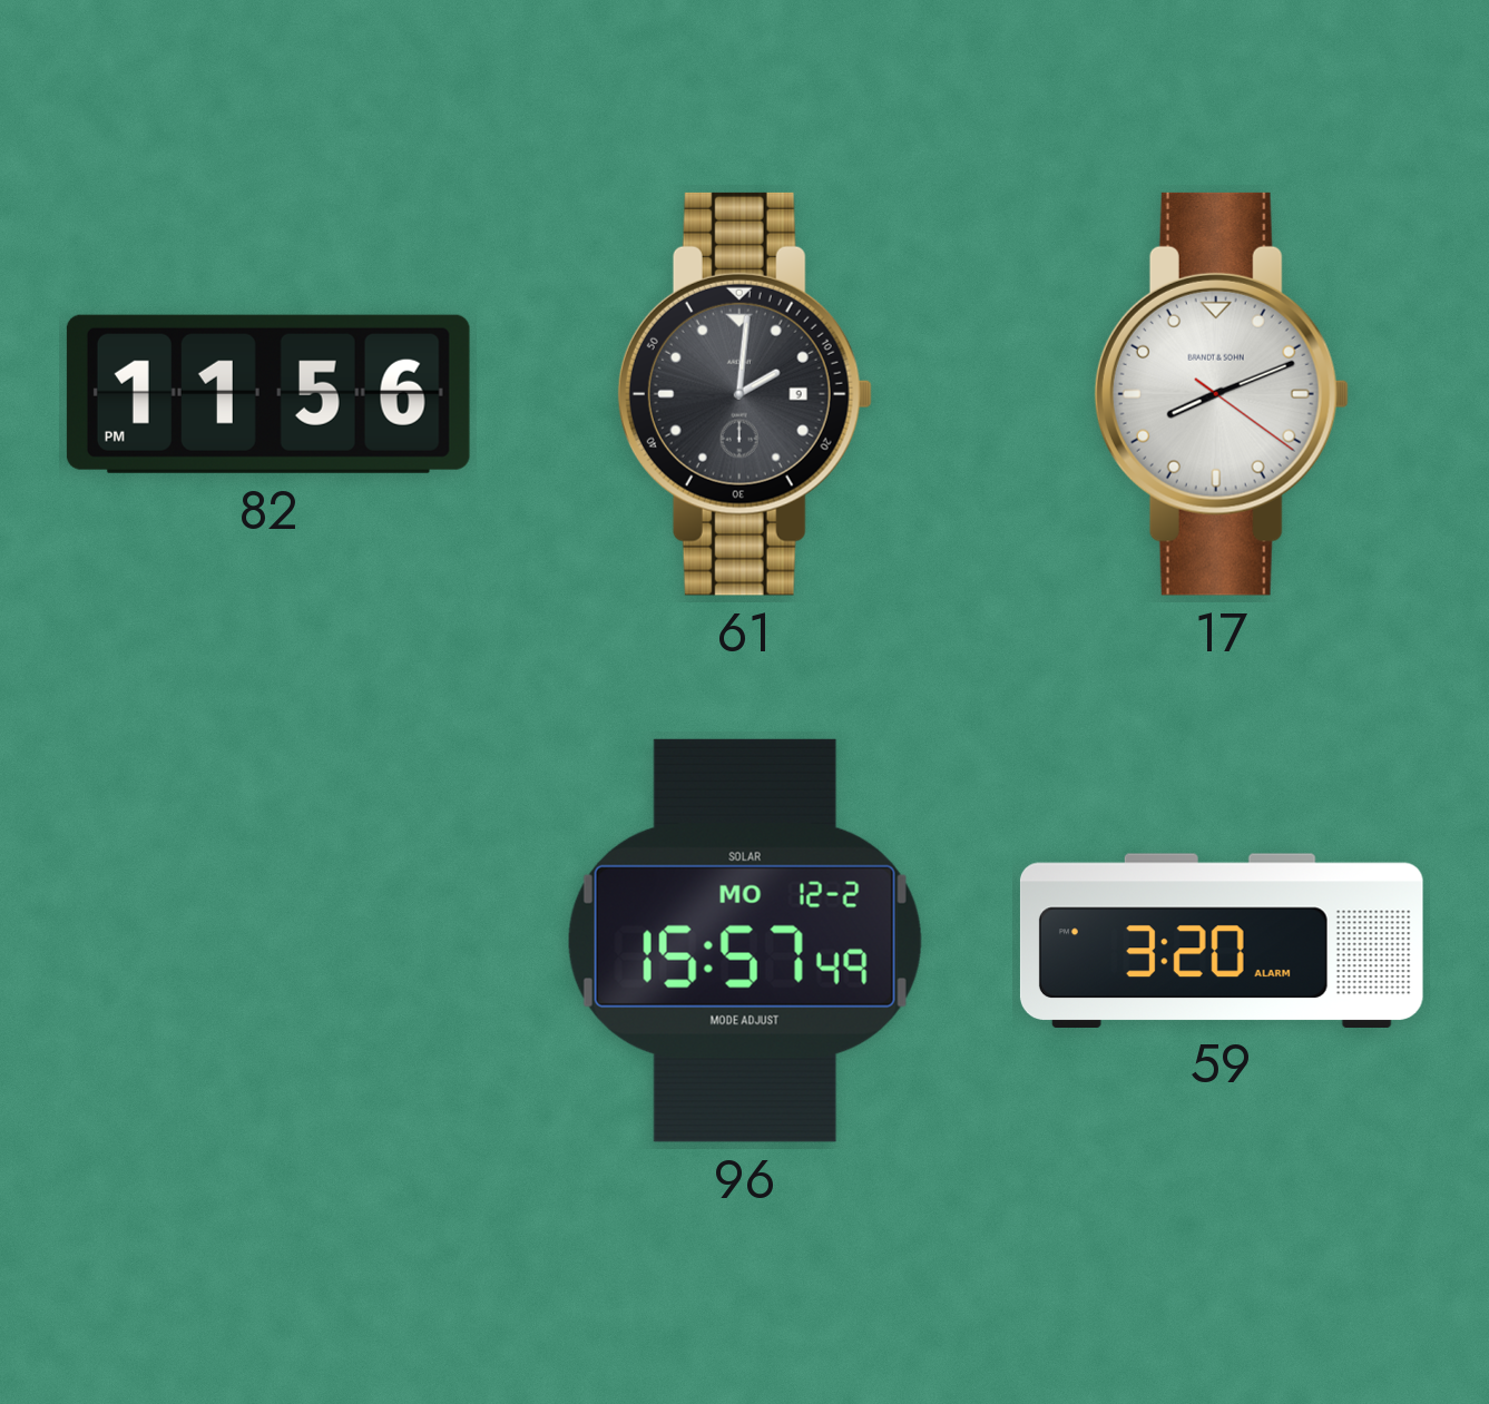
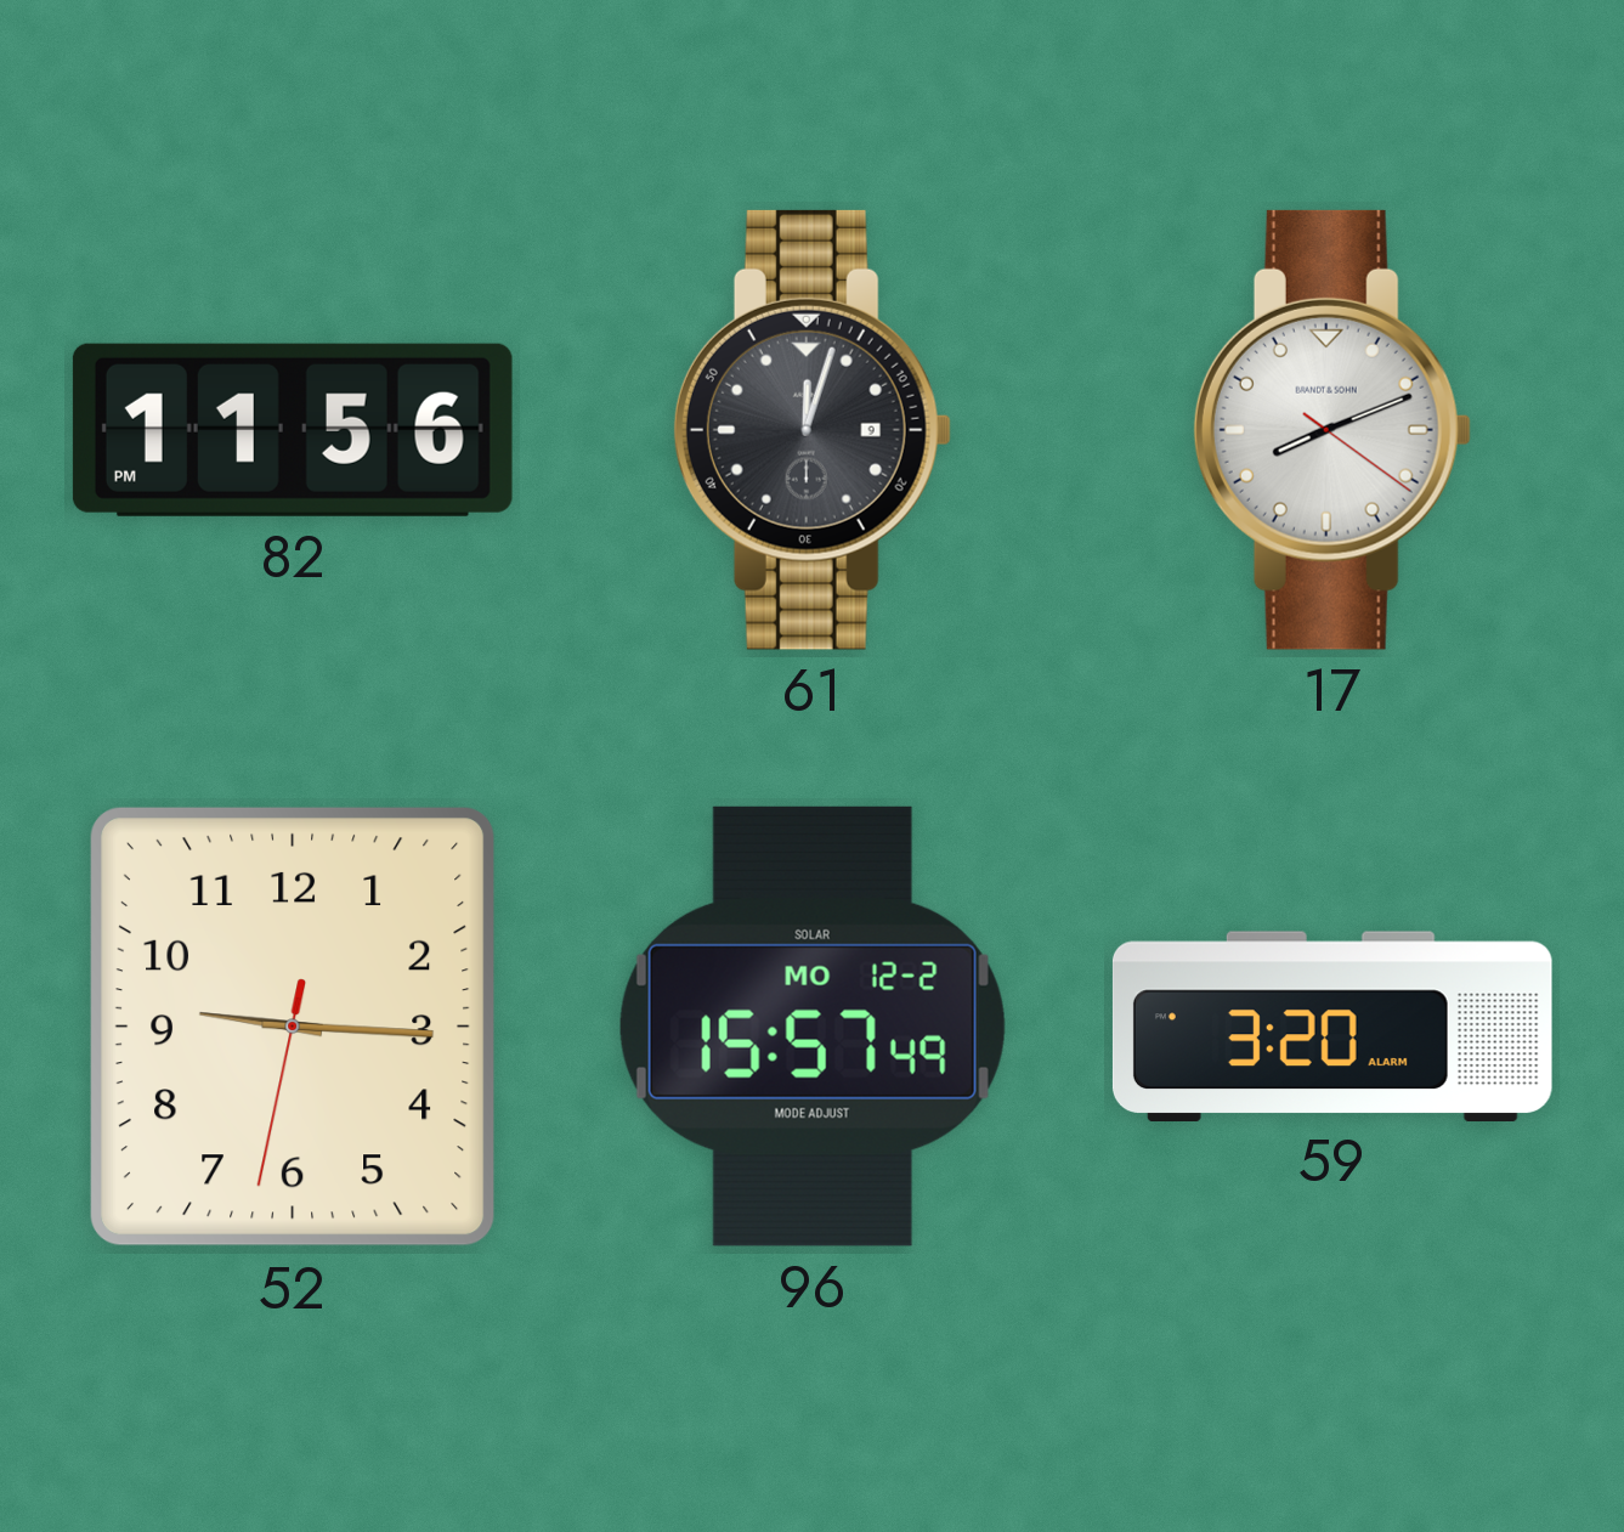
61: 2:01 -> 12:03 (813, 430)
52: none -> 9:15 (294, 1027)
